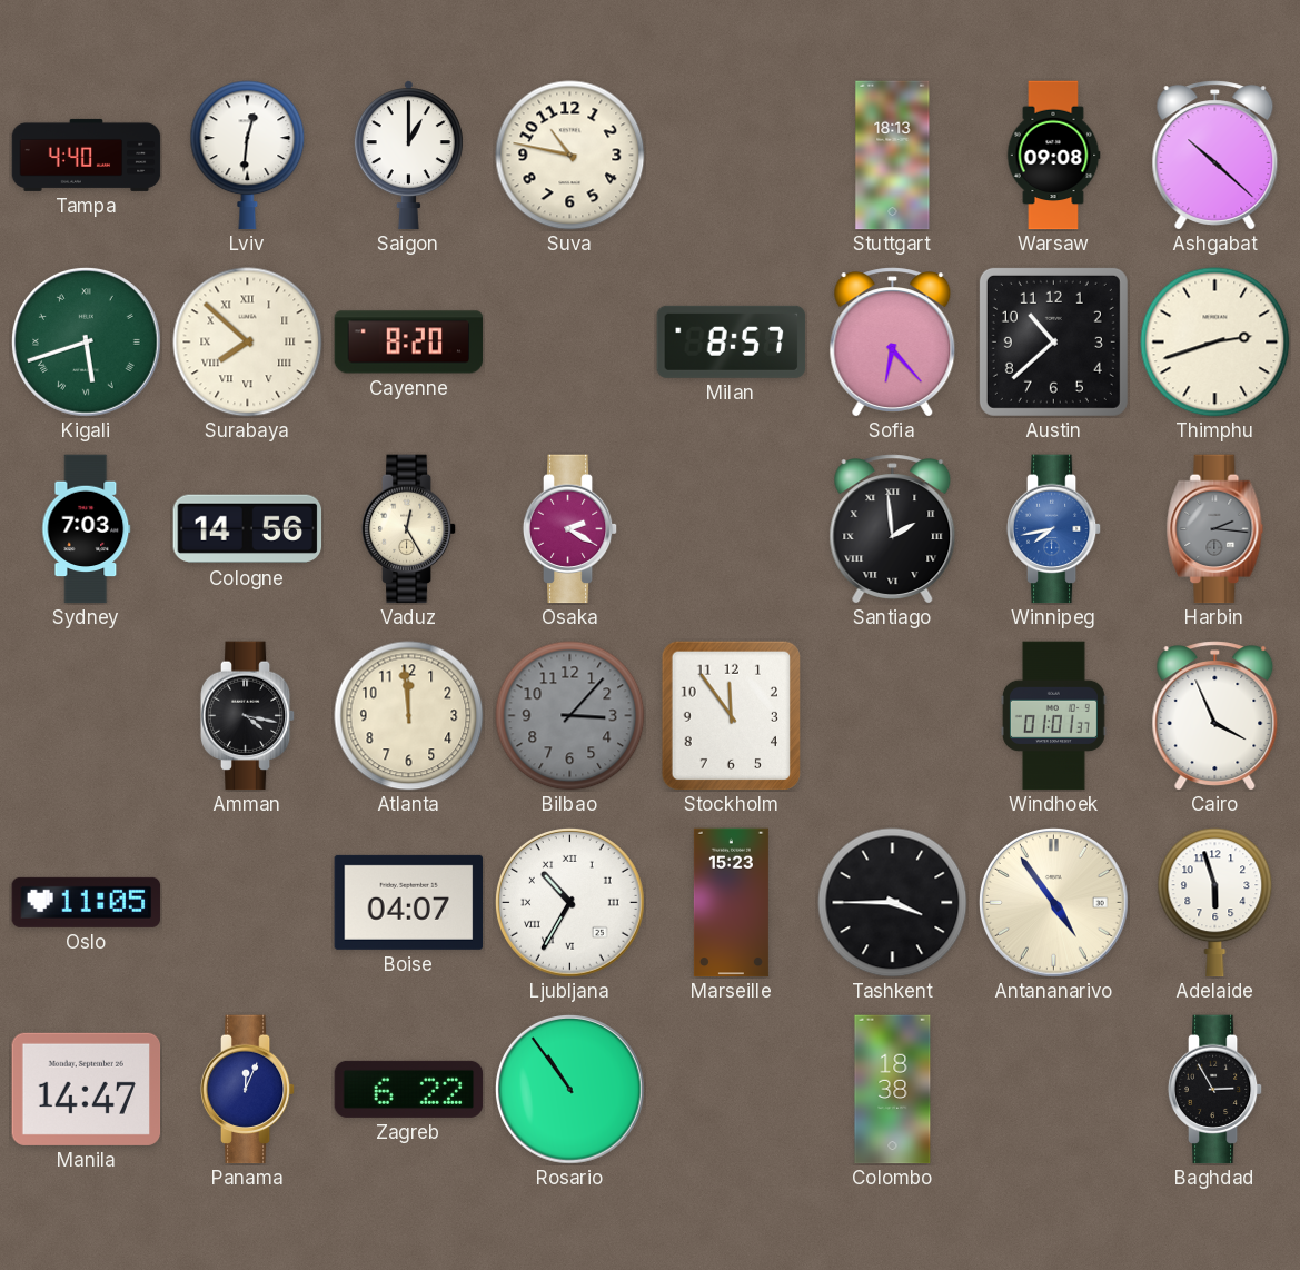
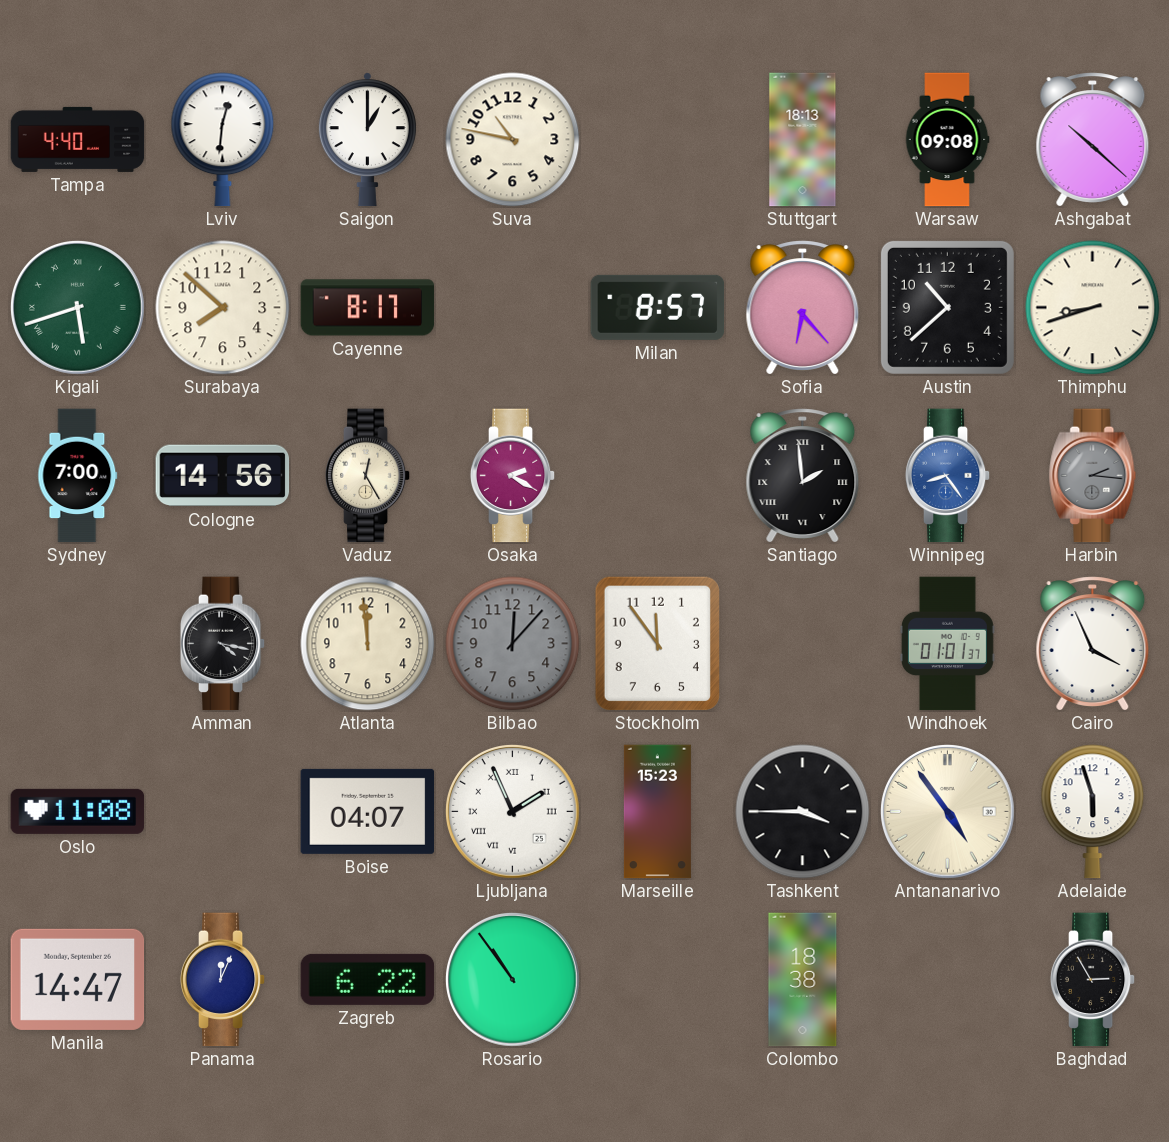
Surabaya numerals: Roman -> Arabic (223, 308)
Cayenne: 8:20 -> 8:17 (368, 308)
Thimphu: 2:42 -> 8:42 (1093, 308)
Sydney: 7:03 -> 7:00 (78, 476)
Winnipeg: 7:43 -> 8:24 (948, 476)
Bilbao: 3:07 -> 12:07 (513, 644)
Oslo: 11:05 -> 11:08 (78, 811)
Ljubljana: 10:35 -> 1:56 (513, 812)
